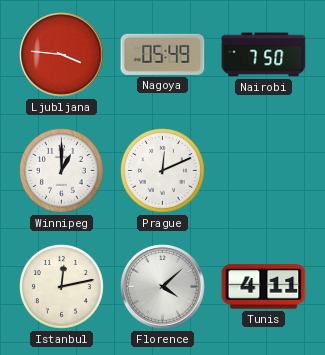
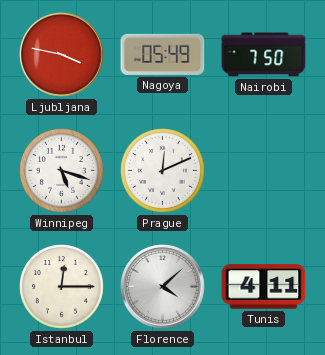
Ljubljana: 3:46 -> 3:47 (62, 55)
Winnipeg: 1:00 -> 5:18 (62, 171)
Istanbul: 12:13 -> 12:15 (62, 287)
